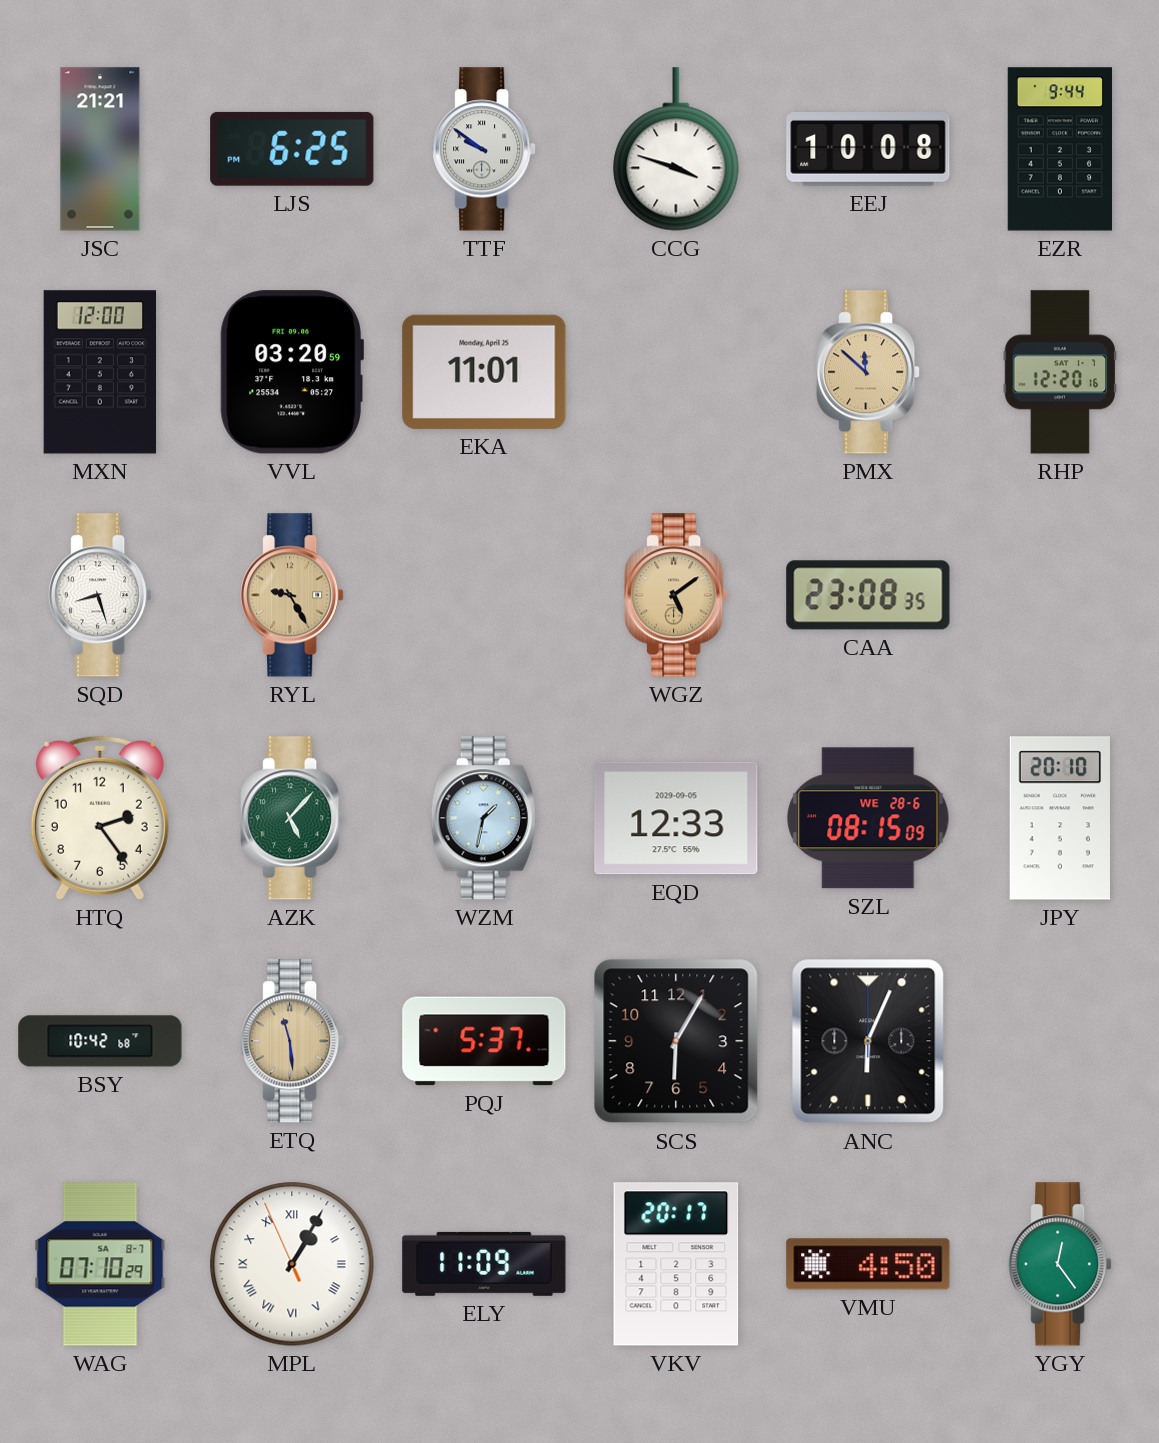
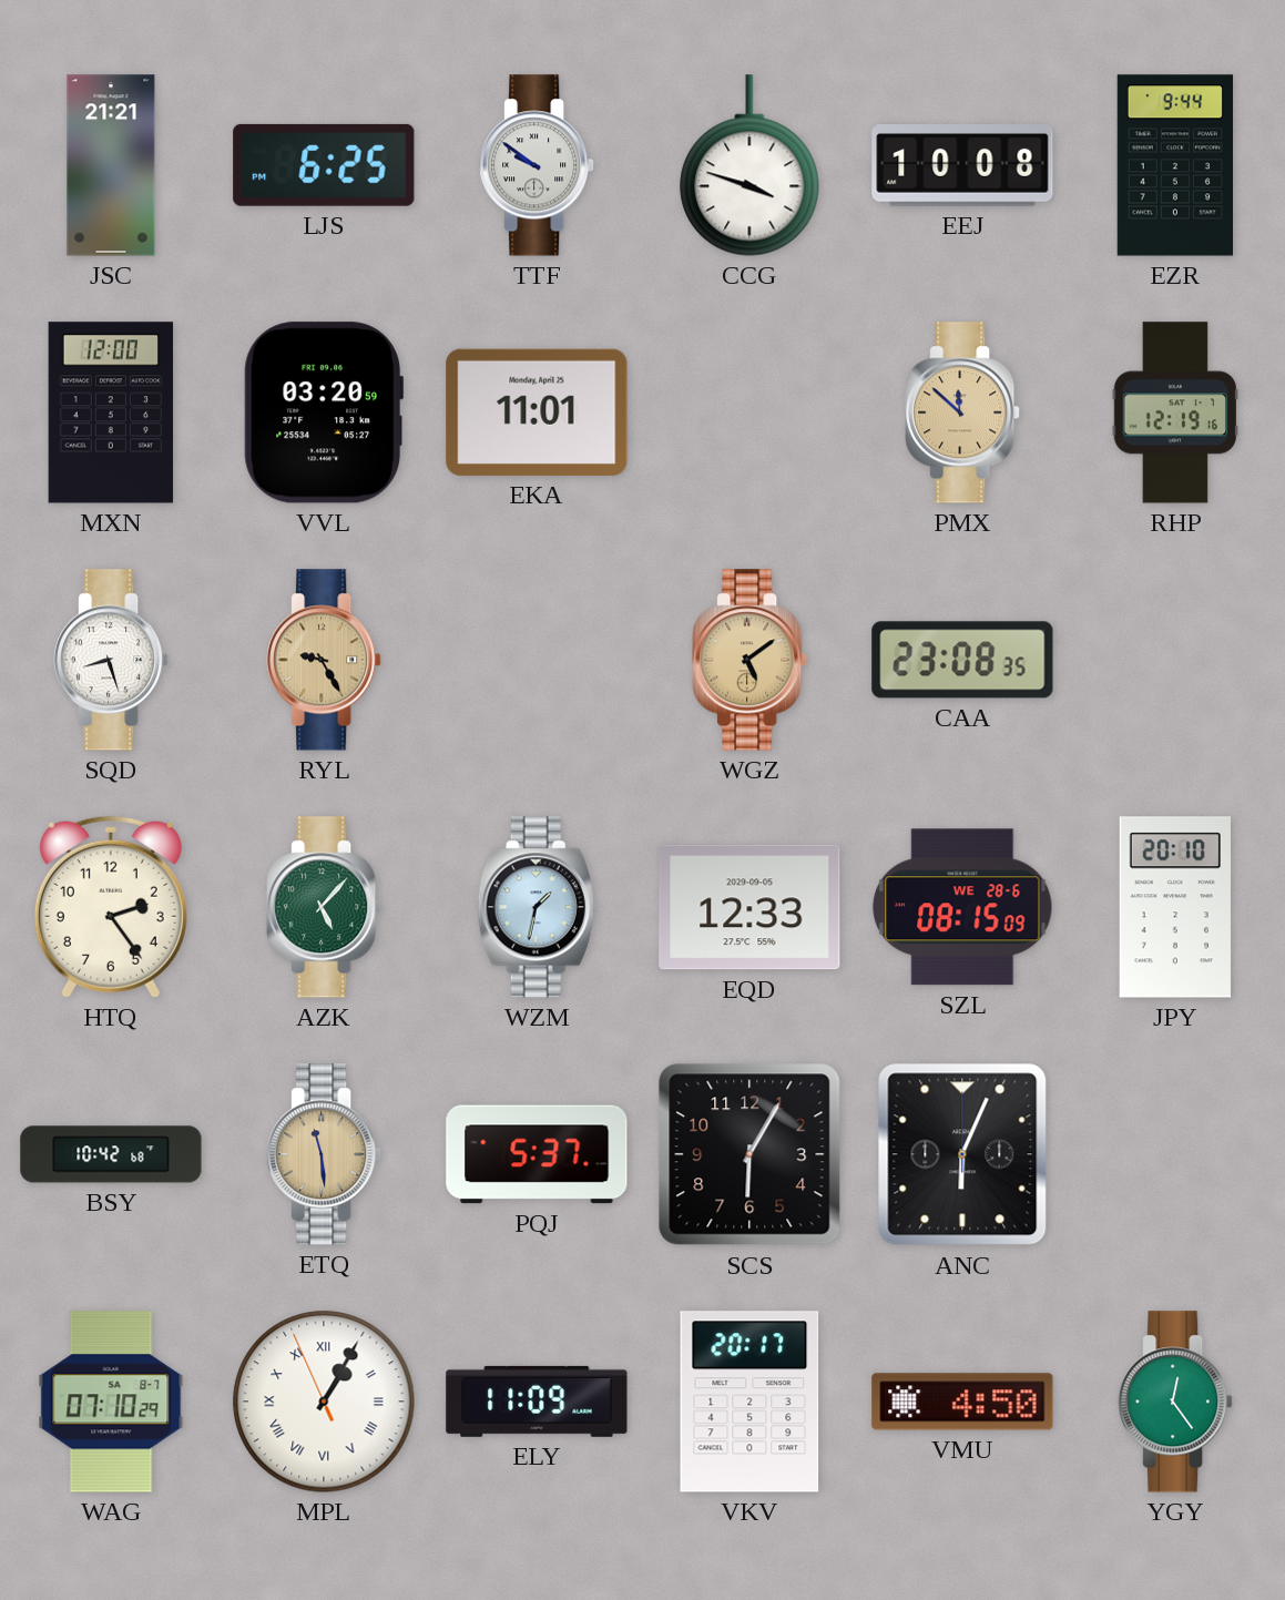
RHP: 12:20 -> 12:19 (1175, 412)
